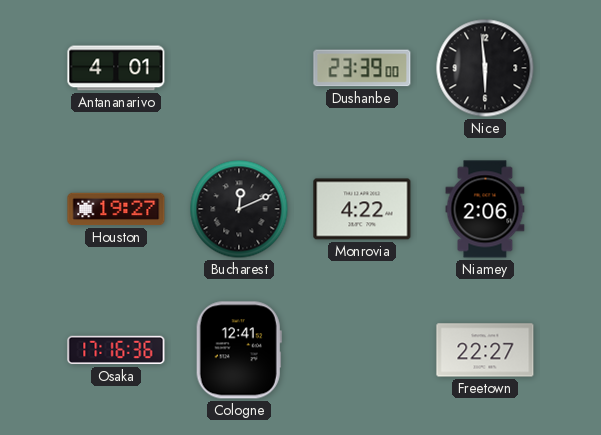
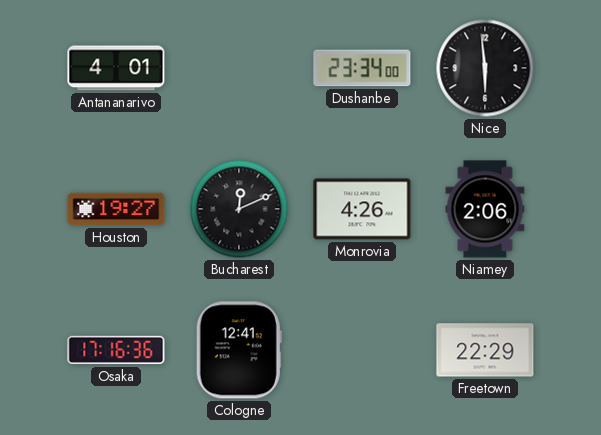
Dushanbe: 23:39 -> 23:34 (362, 68)
Monrovia: 4:22 -> 4:26 (362, 209)
Freetown: 22:27 -> 22:29 (485, 350)
